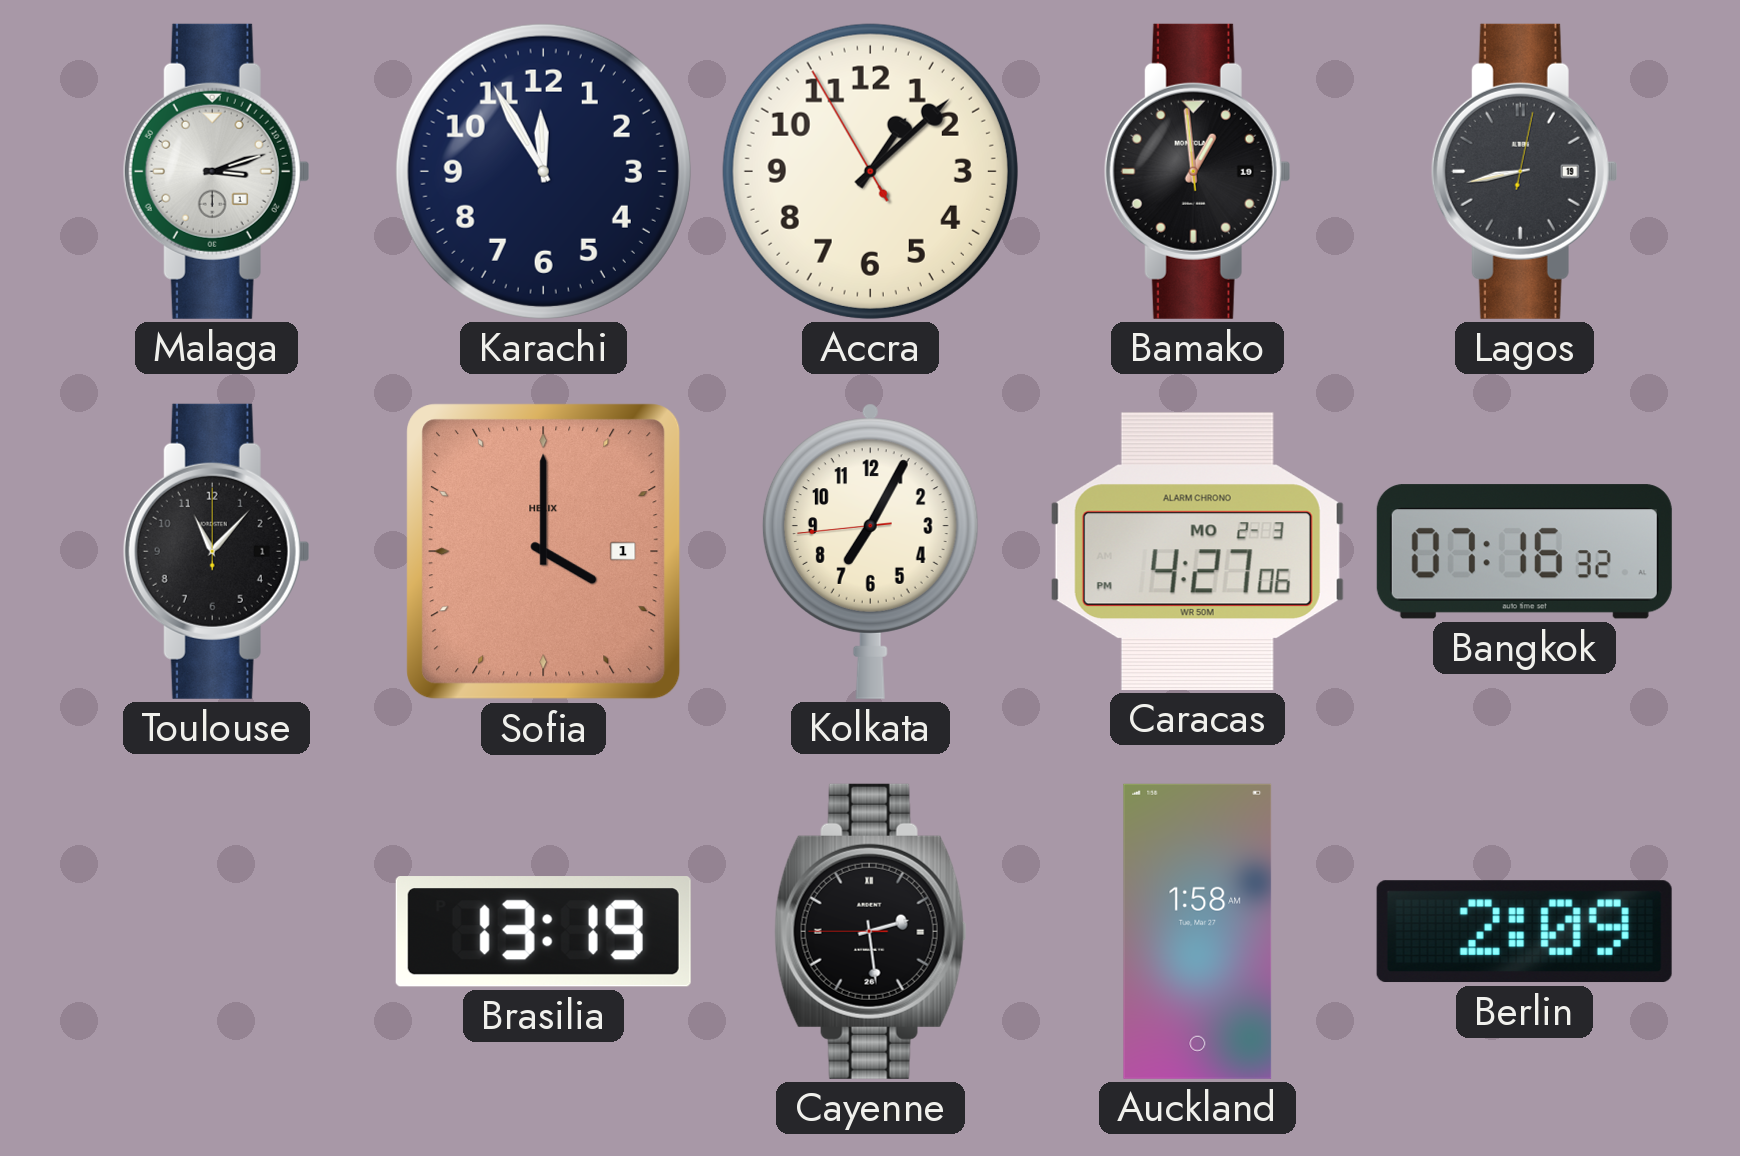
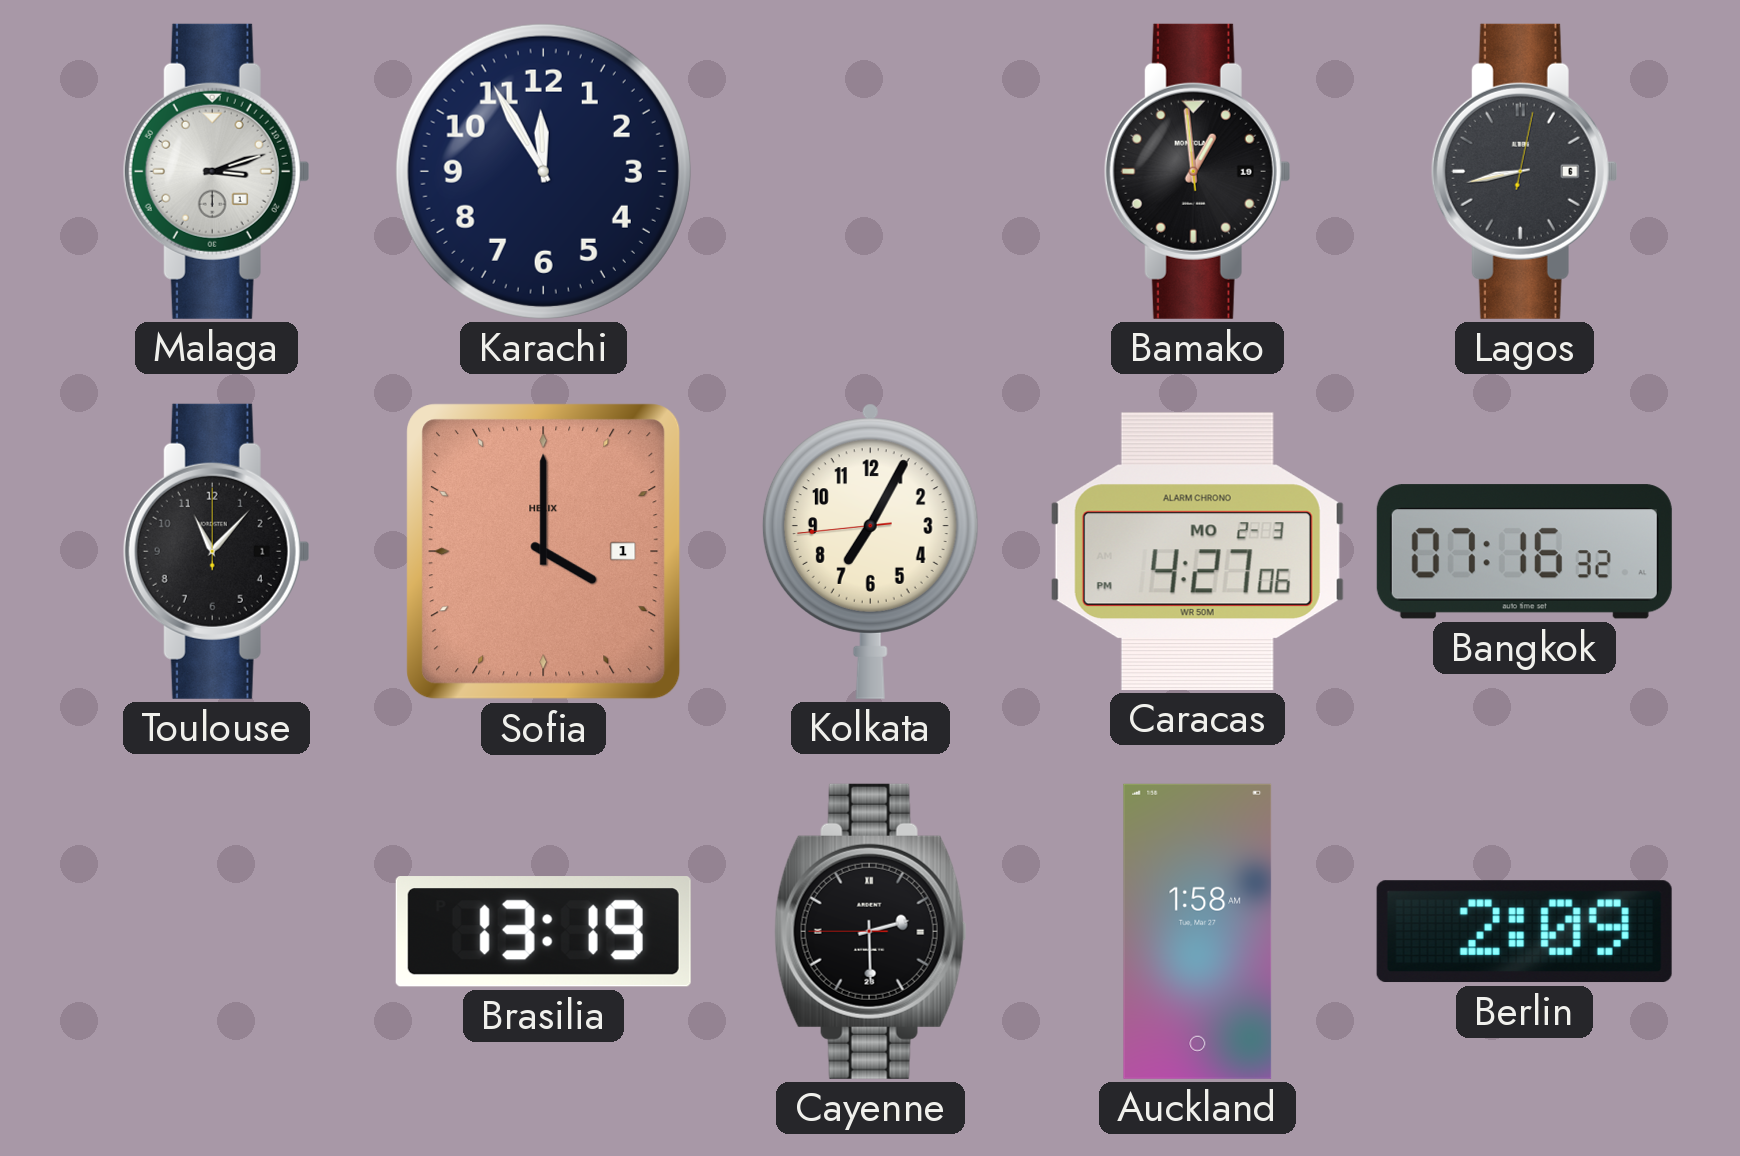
Accra: 1:07 -> none (870, 171)
Lagos date: 19 -> 6 (1524, 171)
Cayenne: 2:28 -> 2:29 (871, 931)
